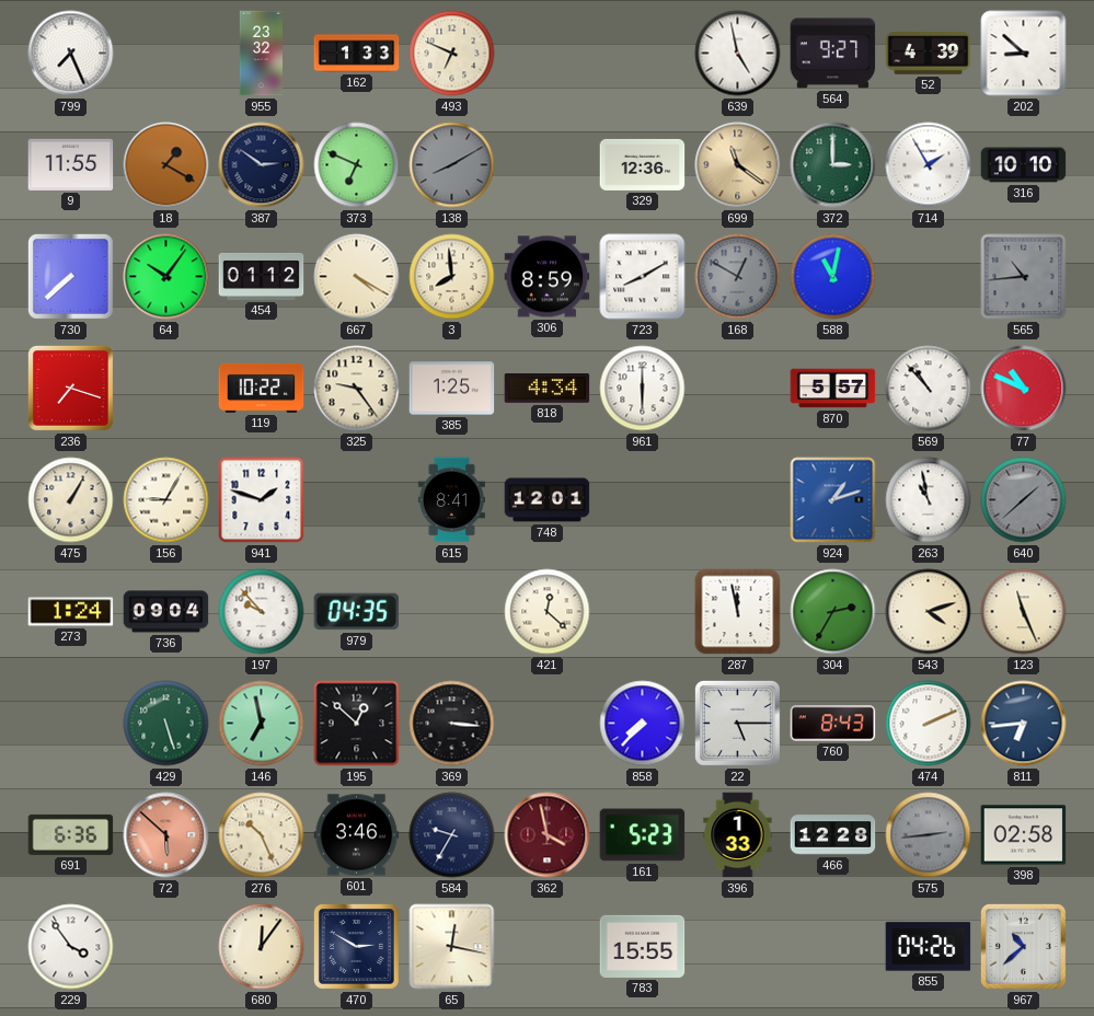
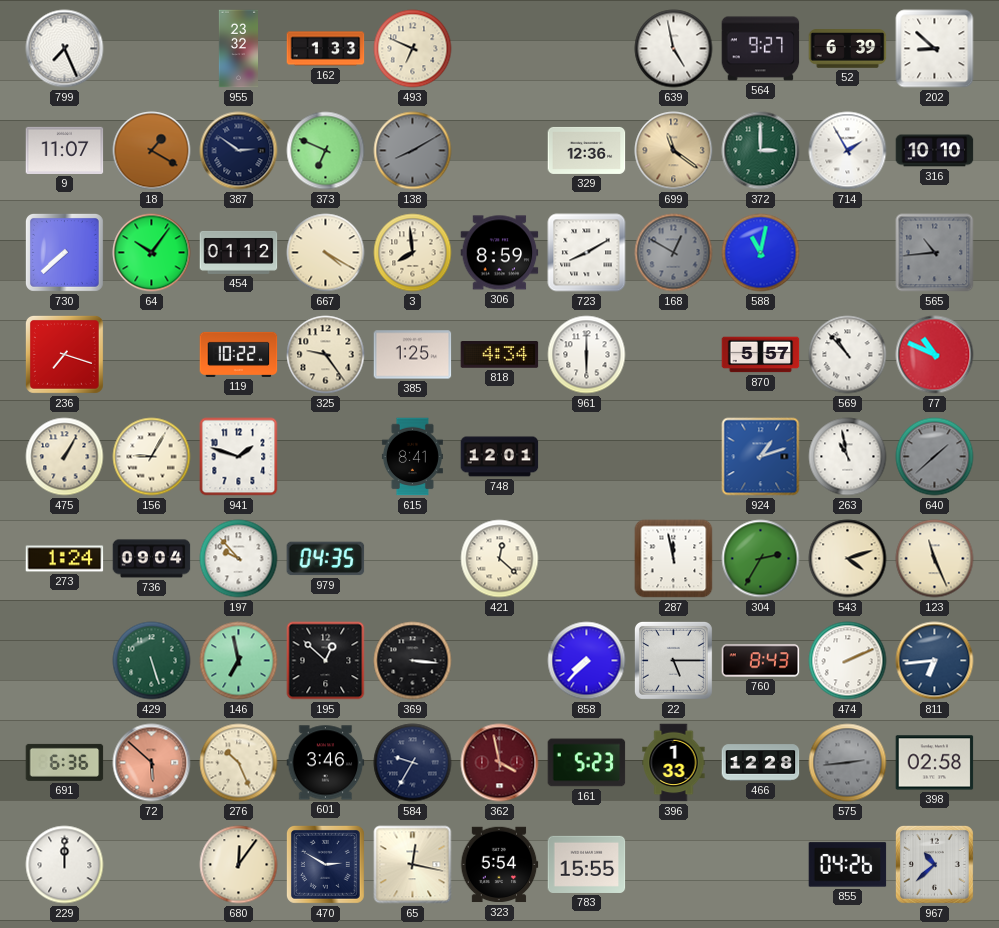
52: 4:39 -> 6:39 (848, 49)
9: 11:55 -> 11:07 (65, 150)
229: 3:54 -> 12:00 (65, 865)
323: none -> 5:54 (499, 865)
